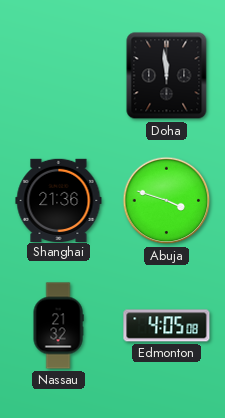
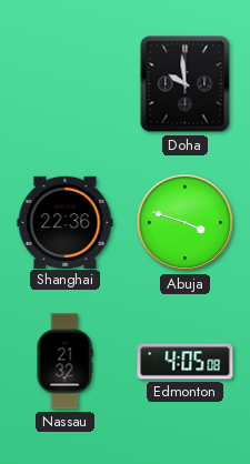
Doha: 11:59 -> 9:59 (186, 84)
Shanghai: 21:36 -> 22:36 (66, 222)
